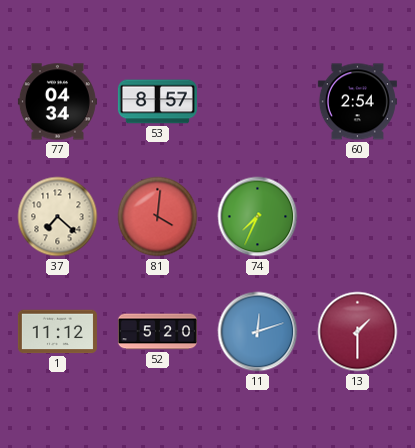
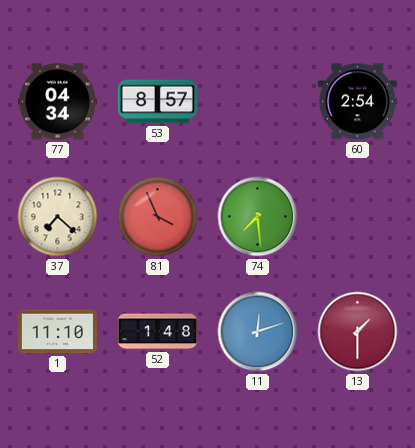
81: 4:01 -> 3:56 (158, 217)
74: 7:34 -> 7:29 (258, 217)
1: 11:12 -> 11:10 (57, 332)
52: 5:20 -> 1:48 (157, 332)
